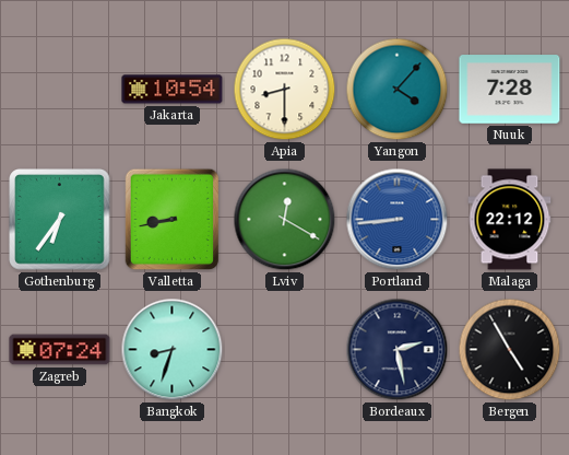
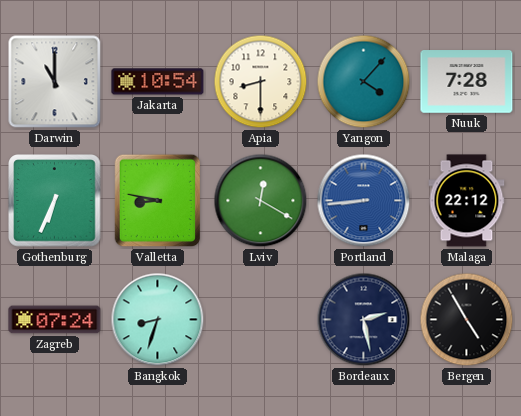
Darwin: none -> 11:00 (55, 82)
Gothenburg: 6:36 -> 6:34 (55, 201)
Valletta: 8:43 -> 8:47 (158, 201)
